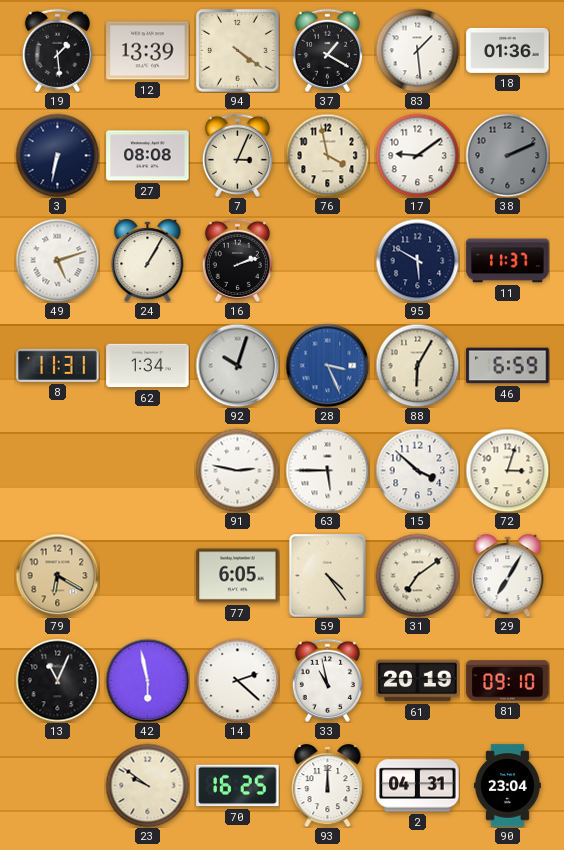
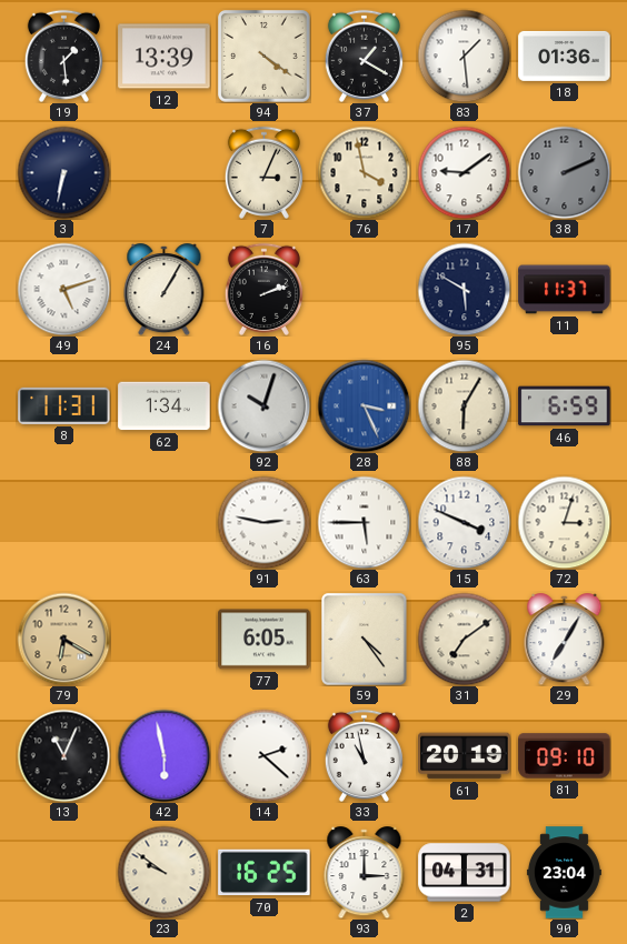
27: 08:08 -> none (148, 156)
15: 3:52 -> 3:49 (464, 522)
93: 12:00 -> 3:00 (365, 873)
